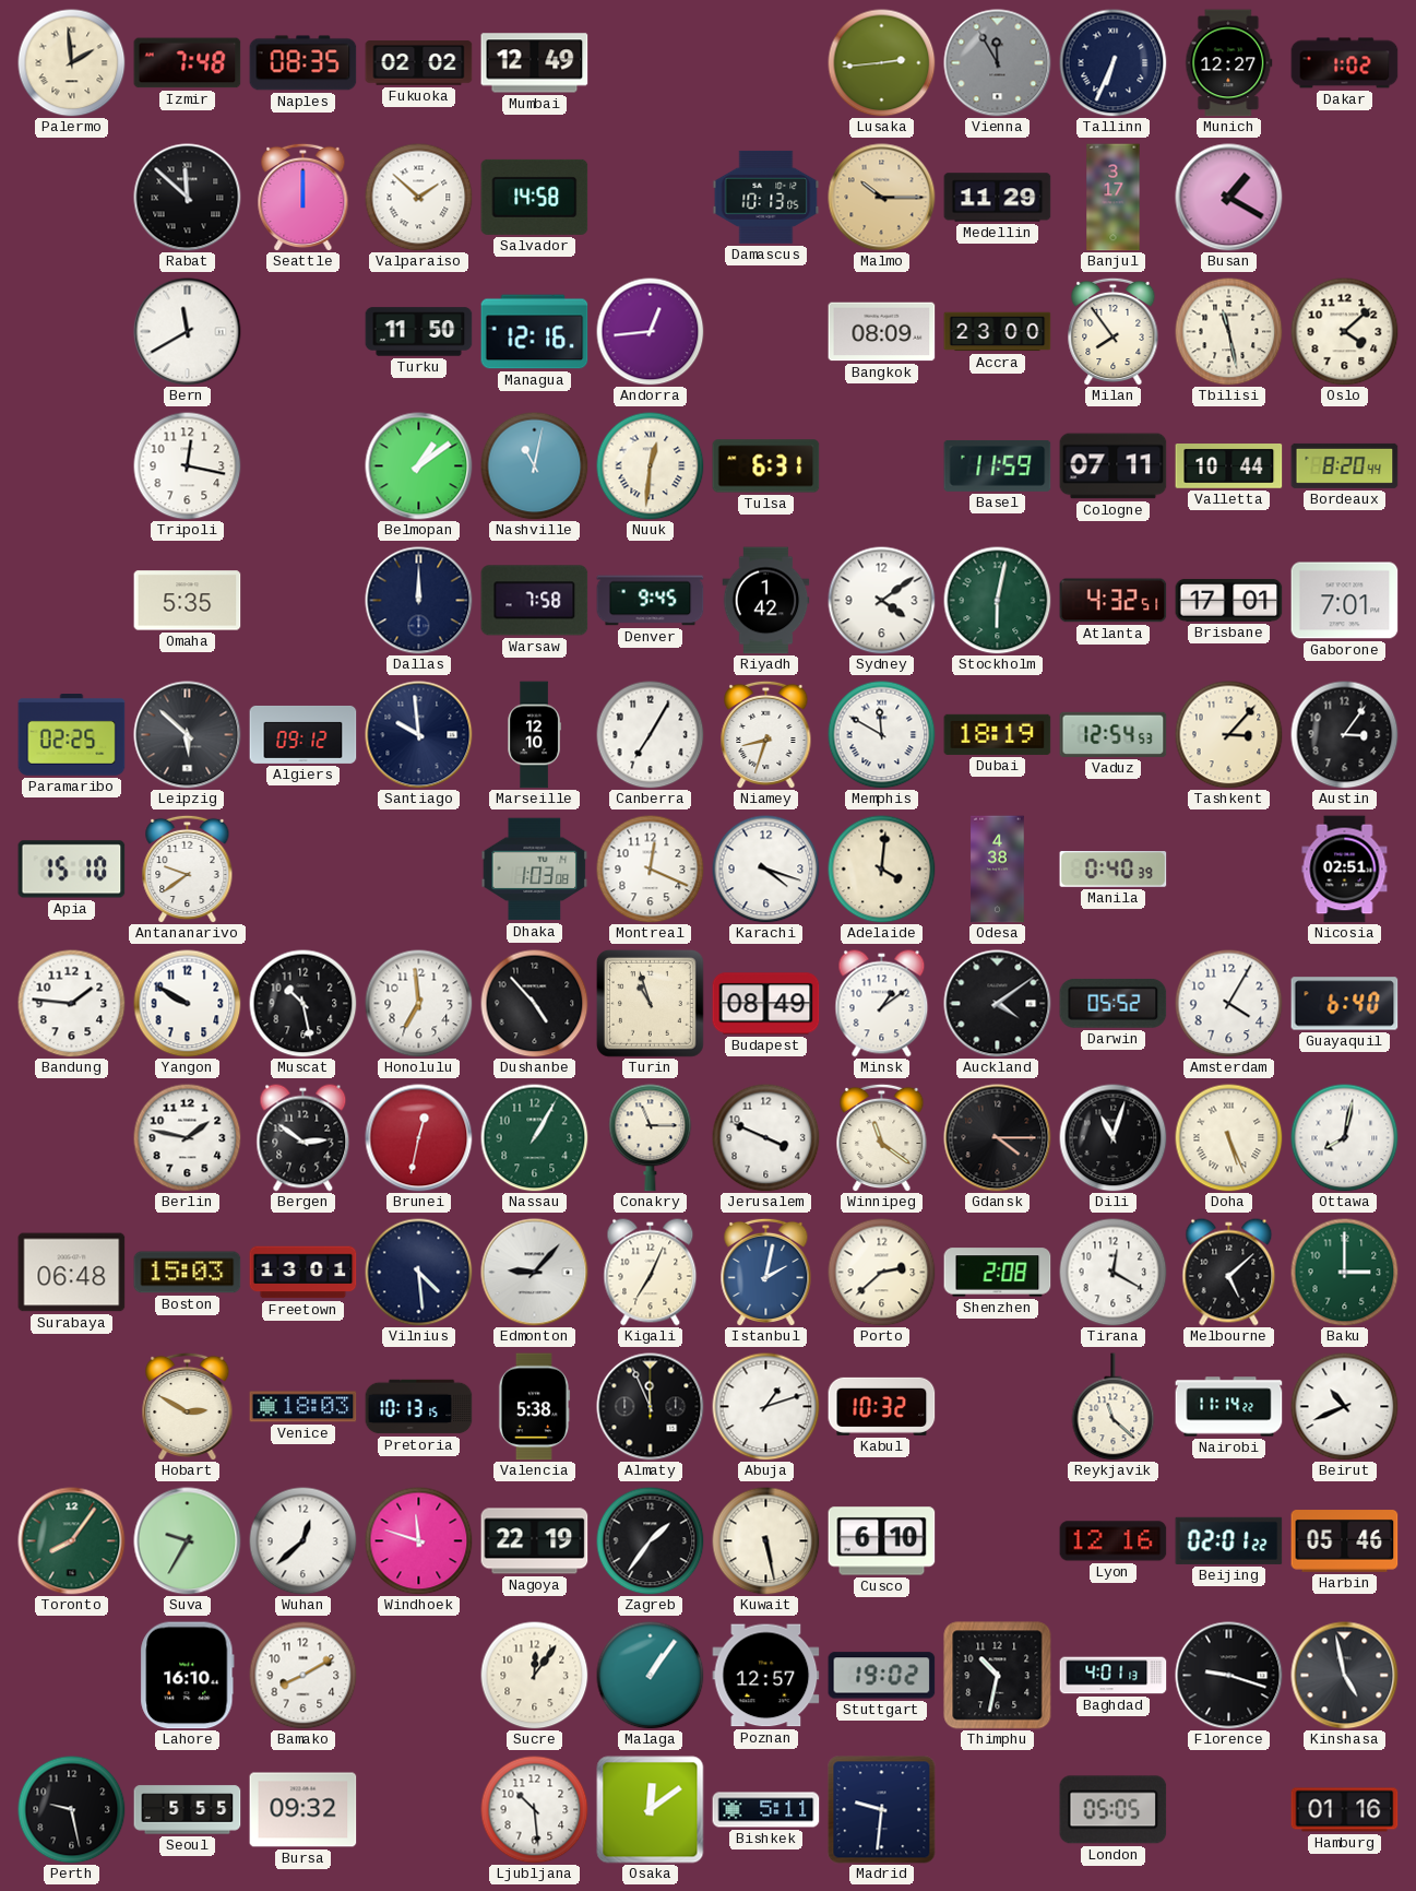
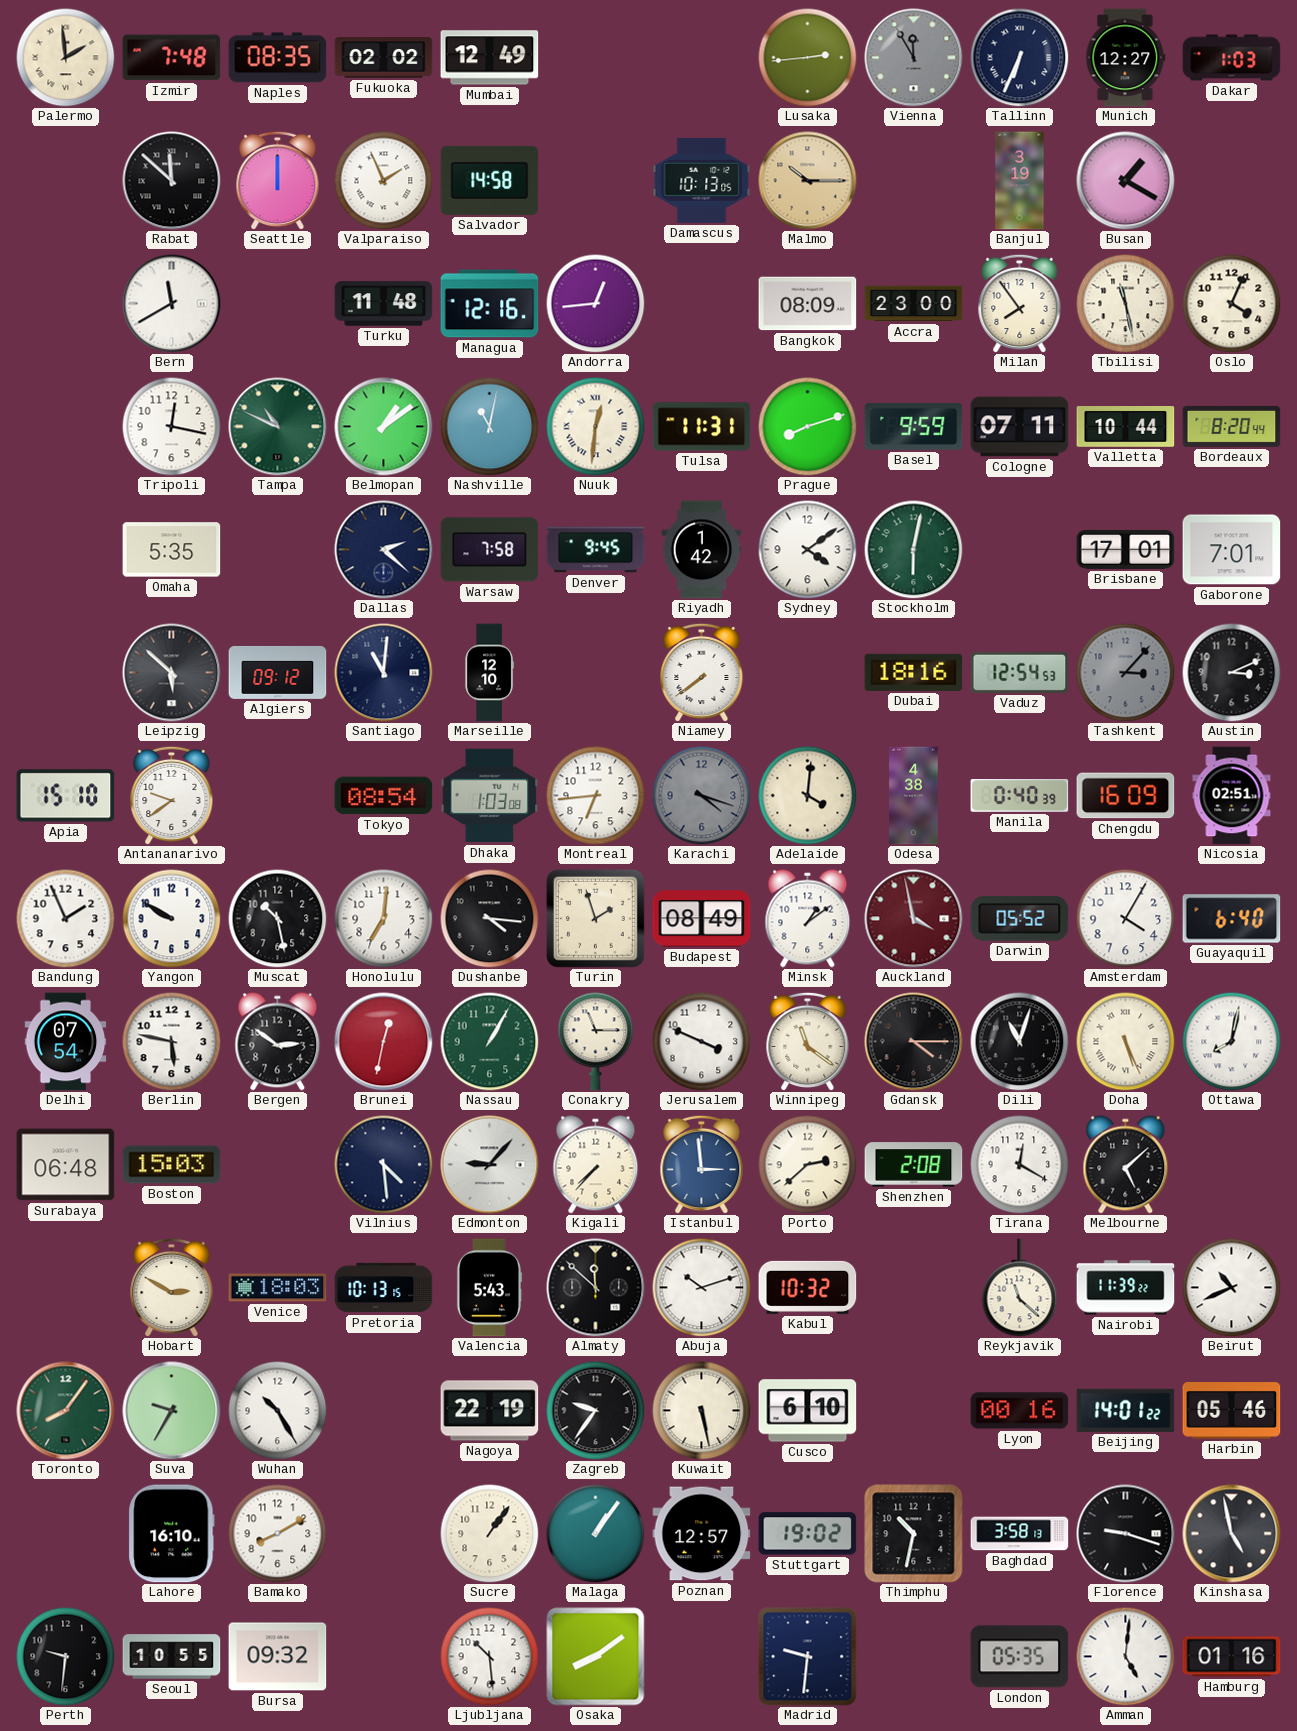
Dakar: 1:02 -> 1:03 (1232, 58)
Valparaiso: 1:52 -> 1:56 (384, 181)
Medellin: 11:29 -> none (998, 198)
Banjul: 3:17 -> 3:19 (1020, 181)
Turku: 11:50 -> 11:48 (384, 304)
Oslo: 4:08 -> 4:04 (1232, 304)
Tampa: none -> 10:49 (278, 427)
Tulsa: 6:31 -> 11:31 (702, 427)
Prague: none -> 8:12 (808, 427)
Basel: 11:59 -> 9:59 (914, 426)
Dallas: 12:00 -> 2:22 (384, 550)
Atlanta: 4:32 -> none (1114, 601)
Paramaribo: 02:25 -> none (72, 735)
Santiago: 9:59 -> 11:01 (384, 673)
Canberra: 7:05 -> none (651, 735)
Niamey: 8:33 -> 7:39 (702, 672)
Memphis: 11:50 -> none (882, 735)
Dubai: 18:19 -> 18:16 (914, 672)
Tashkent dial: cream -> grey (1126, 673)
Austin: 3:06 -> 3:11 (1232, 673)
Tokyo: none -> 08:54 (384, 796)
Montreal: 12:19 -> 6:44 (596, 796)
Karachi dial: white -> grey (702, 796)
Chengdu: none -> 16:09 (1126, 796)
Bandung: 1:46 -> 1:56 (66, 919)
Honolulu: 6:59 -> 7:01 (384, 919)
Dushanbe: 4:53 -> 4:16 (490, 919)
Turin: 10:57 -> 1:57 (596, 919)
Auckland: 4:09 -> 3:58 (914, 919)
Auckland dial: black -> burgundy (914, 919)
Delhi: none -> 07:54 (66, 1042)
Berlin: 1:47 -> 5:47 (172, 1042)
Freetown: 13:01 -> none (304, 1273)
Kigali: 7:04 -> 7:37 (596, 1165)
Istanbul: 2:02 -> 2:59 (702, 1164)
Baku: 3:00 -> none (1345, 1273)
Valencia: 5:38 -> 5:43 (489, 1288)
Almaty: 11:56 -> 11:52 (596, 1288)
Abuja: 1:12 -> 10:12 (702, 1288)
Nairobi: 11:14 -> 11:39 (1126, 1288)
Wuhan: 12:38 -> 10:25 (278, 1411)
Windhoek: 11:48 -> none (419, 1541)
Zagreb: 1:36 -> 9:36 (596, 1411)
Lyon: 12:16 -> 00:16 (1020, 1411)
Beijing: 02:01 -> 14:01 (1126, 1410)
Sucre: 12:06 -> 1:06 (490, 1534)
Baghdad: 4:01 -> 3:58 (1020, 1534)
Perth: 9:28 -> 9:31 (66, 1657)
Seoul: 5:55 -> 10:55 (172, 1657)
Osaka: 12:09 -> 8:09 (596, 1657)
Bishkek: 5:11 -> none (766, 1810)
London: 05:05 -> 05:35 (1020, 1657)
Amman: none -> 5:01 (1126, 1657)
